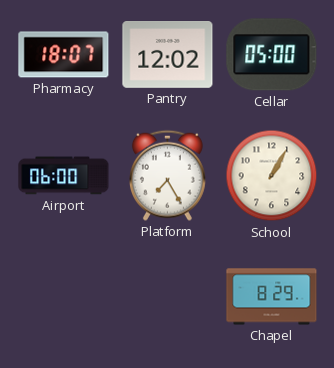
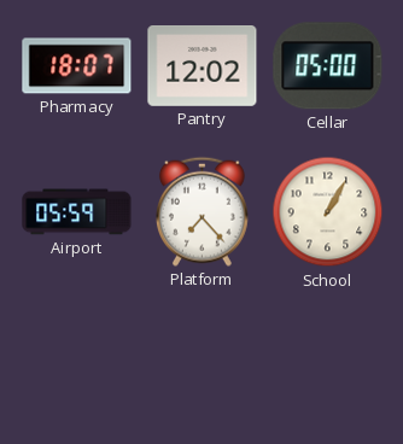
Airport: 06:00 -> 05:59 (77, 212)
Platform: 7:25 -> 7:23 (201, 211)
Chapel: 8:29 -> none (272, 297)
